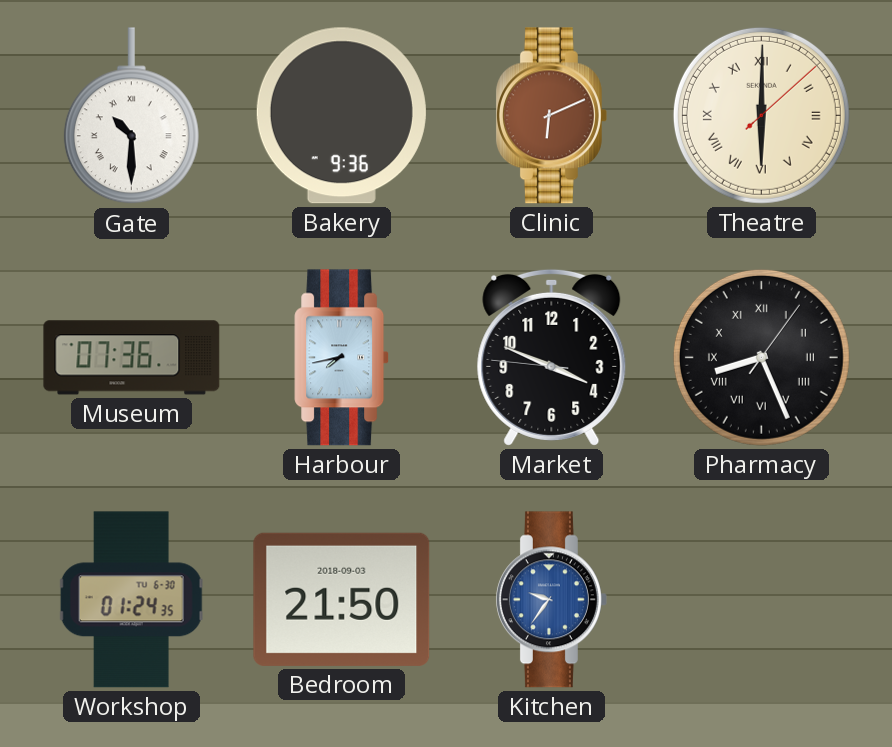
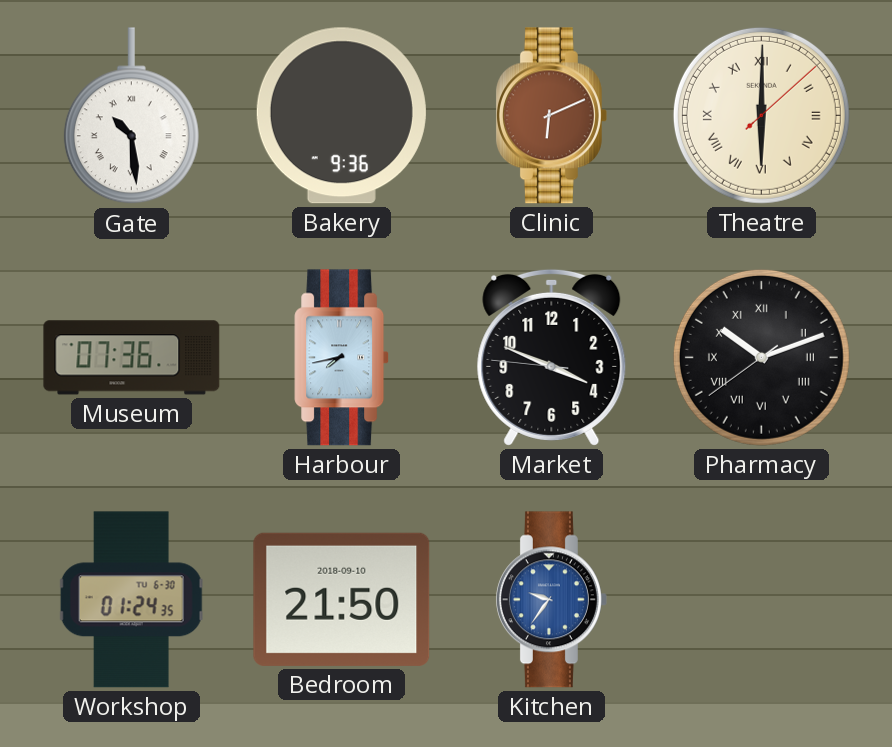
Gate: 10:30 -> 10:29 (131, 116)
Pharmacy: 8:26 -> 10:11 (761, 357)
Bedroom date: 2018-09-03 -> 2018-09-10 (342, 599)
